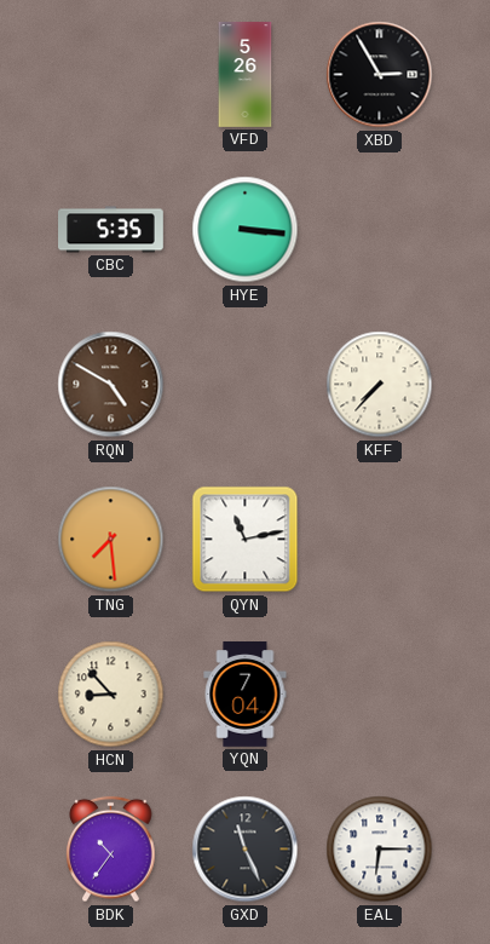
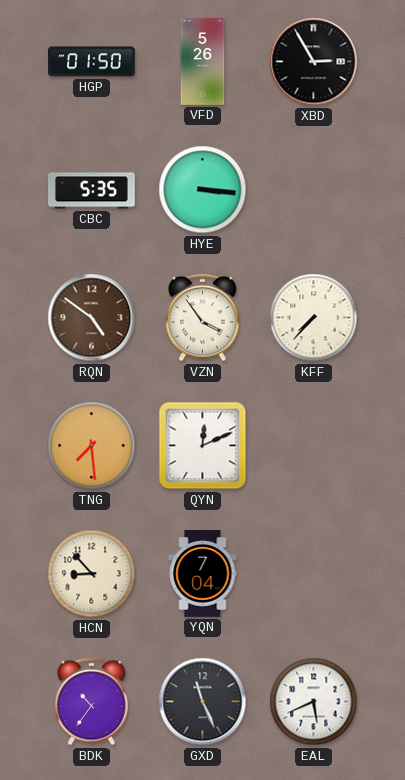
HGP: none -> 01:50 (92, 62)
RQN: 4:50 -> 4:51 (92, 318)
VZN: none -> 3:54 (203, 318)
QYN: 11:13 -> 12:11 (203, 446)
EAL: 6:15 -> 5:41 (314, 702)
